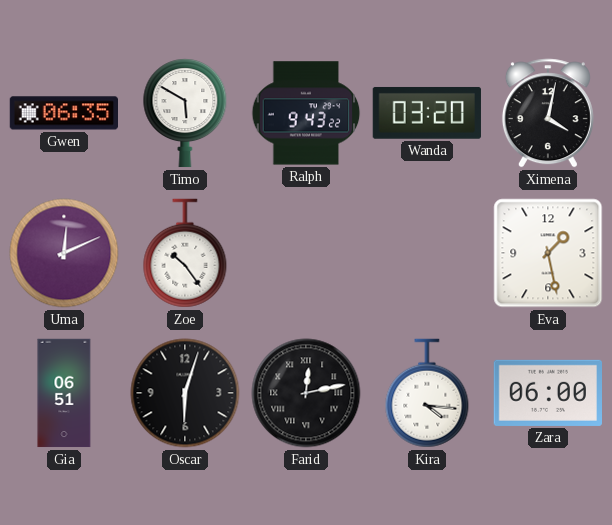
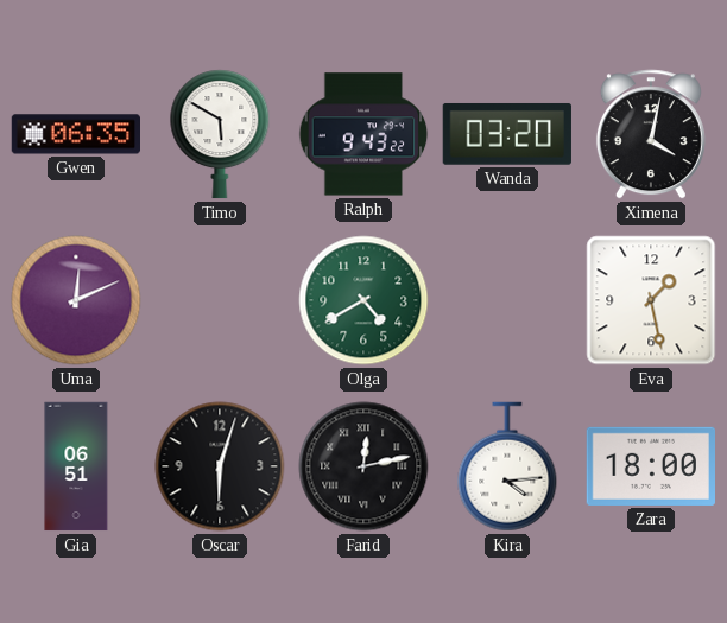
Zoe: 10:24 -> none (185, 253)
Olga: none -> 4:40 (363, 300)
Kira: 4:16 -> 4:14 (507, 466)
Zara: 06:00 -> 18:00 (650, 466)
